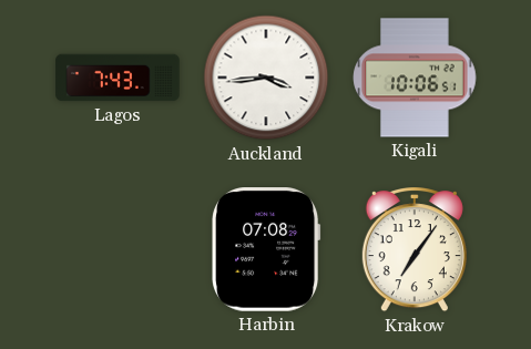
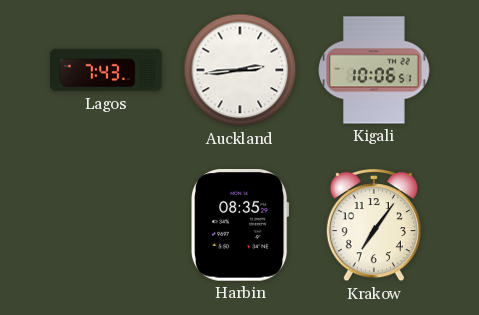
Auckland: 3:44 -> 2:44 (240, 70)
Harbin: 07:08 -> 08:35 (240, 226)
